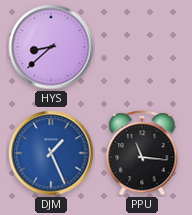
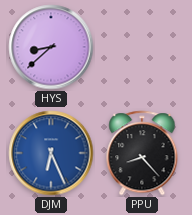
DJM: 1:26 -> 6:26 (51, 153)
PPU: 11:16 -> 8:23 (142, 153)
